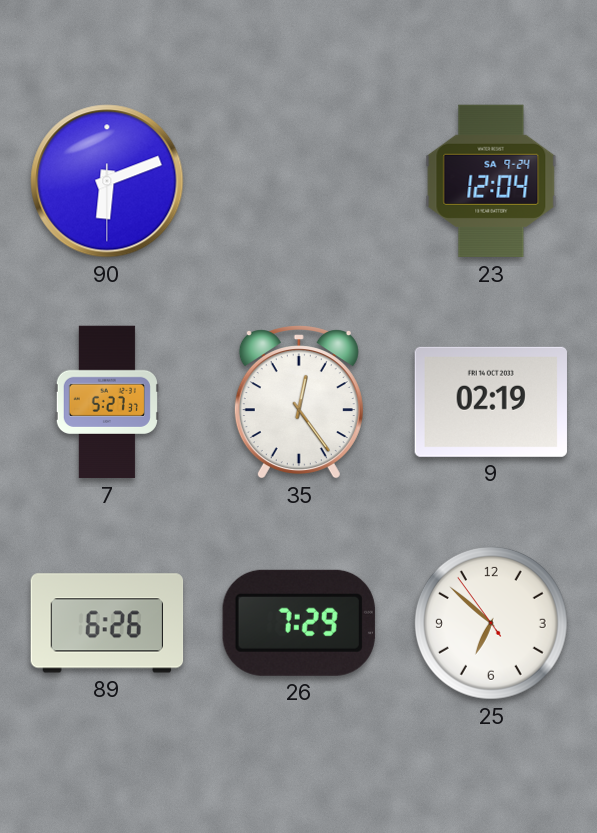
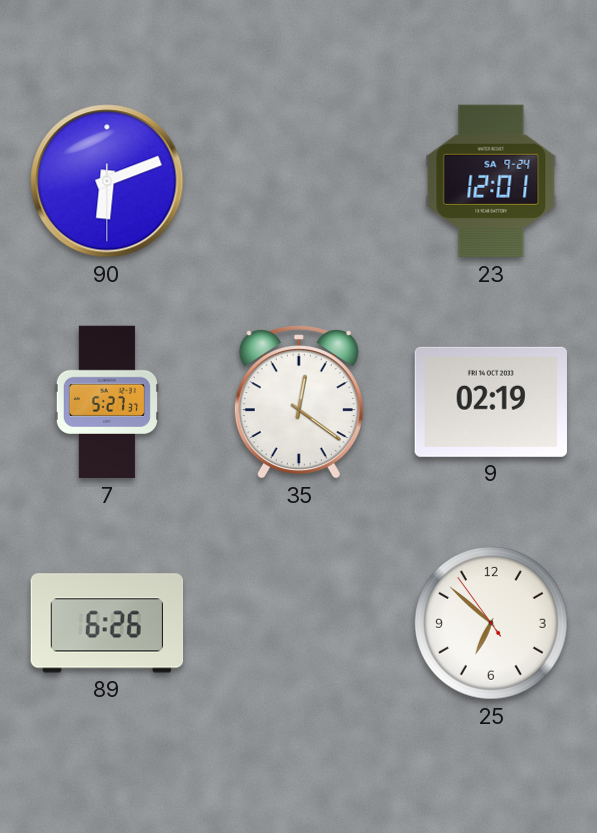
23: 12:04 -> 12:01 (491, 181)
35: 12:24 -> 12:21 (299, 402)
26: 7:29 -> none (299, 623)
